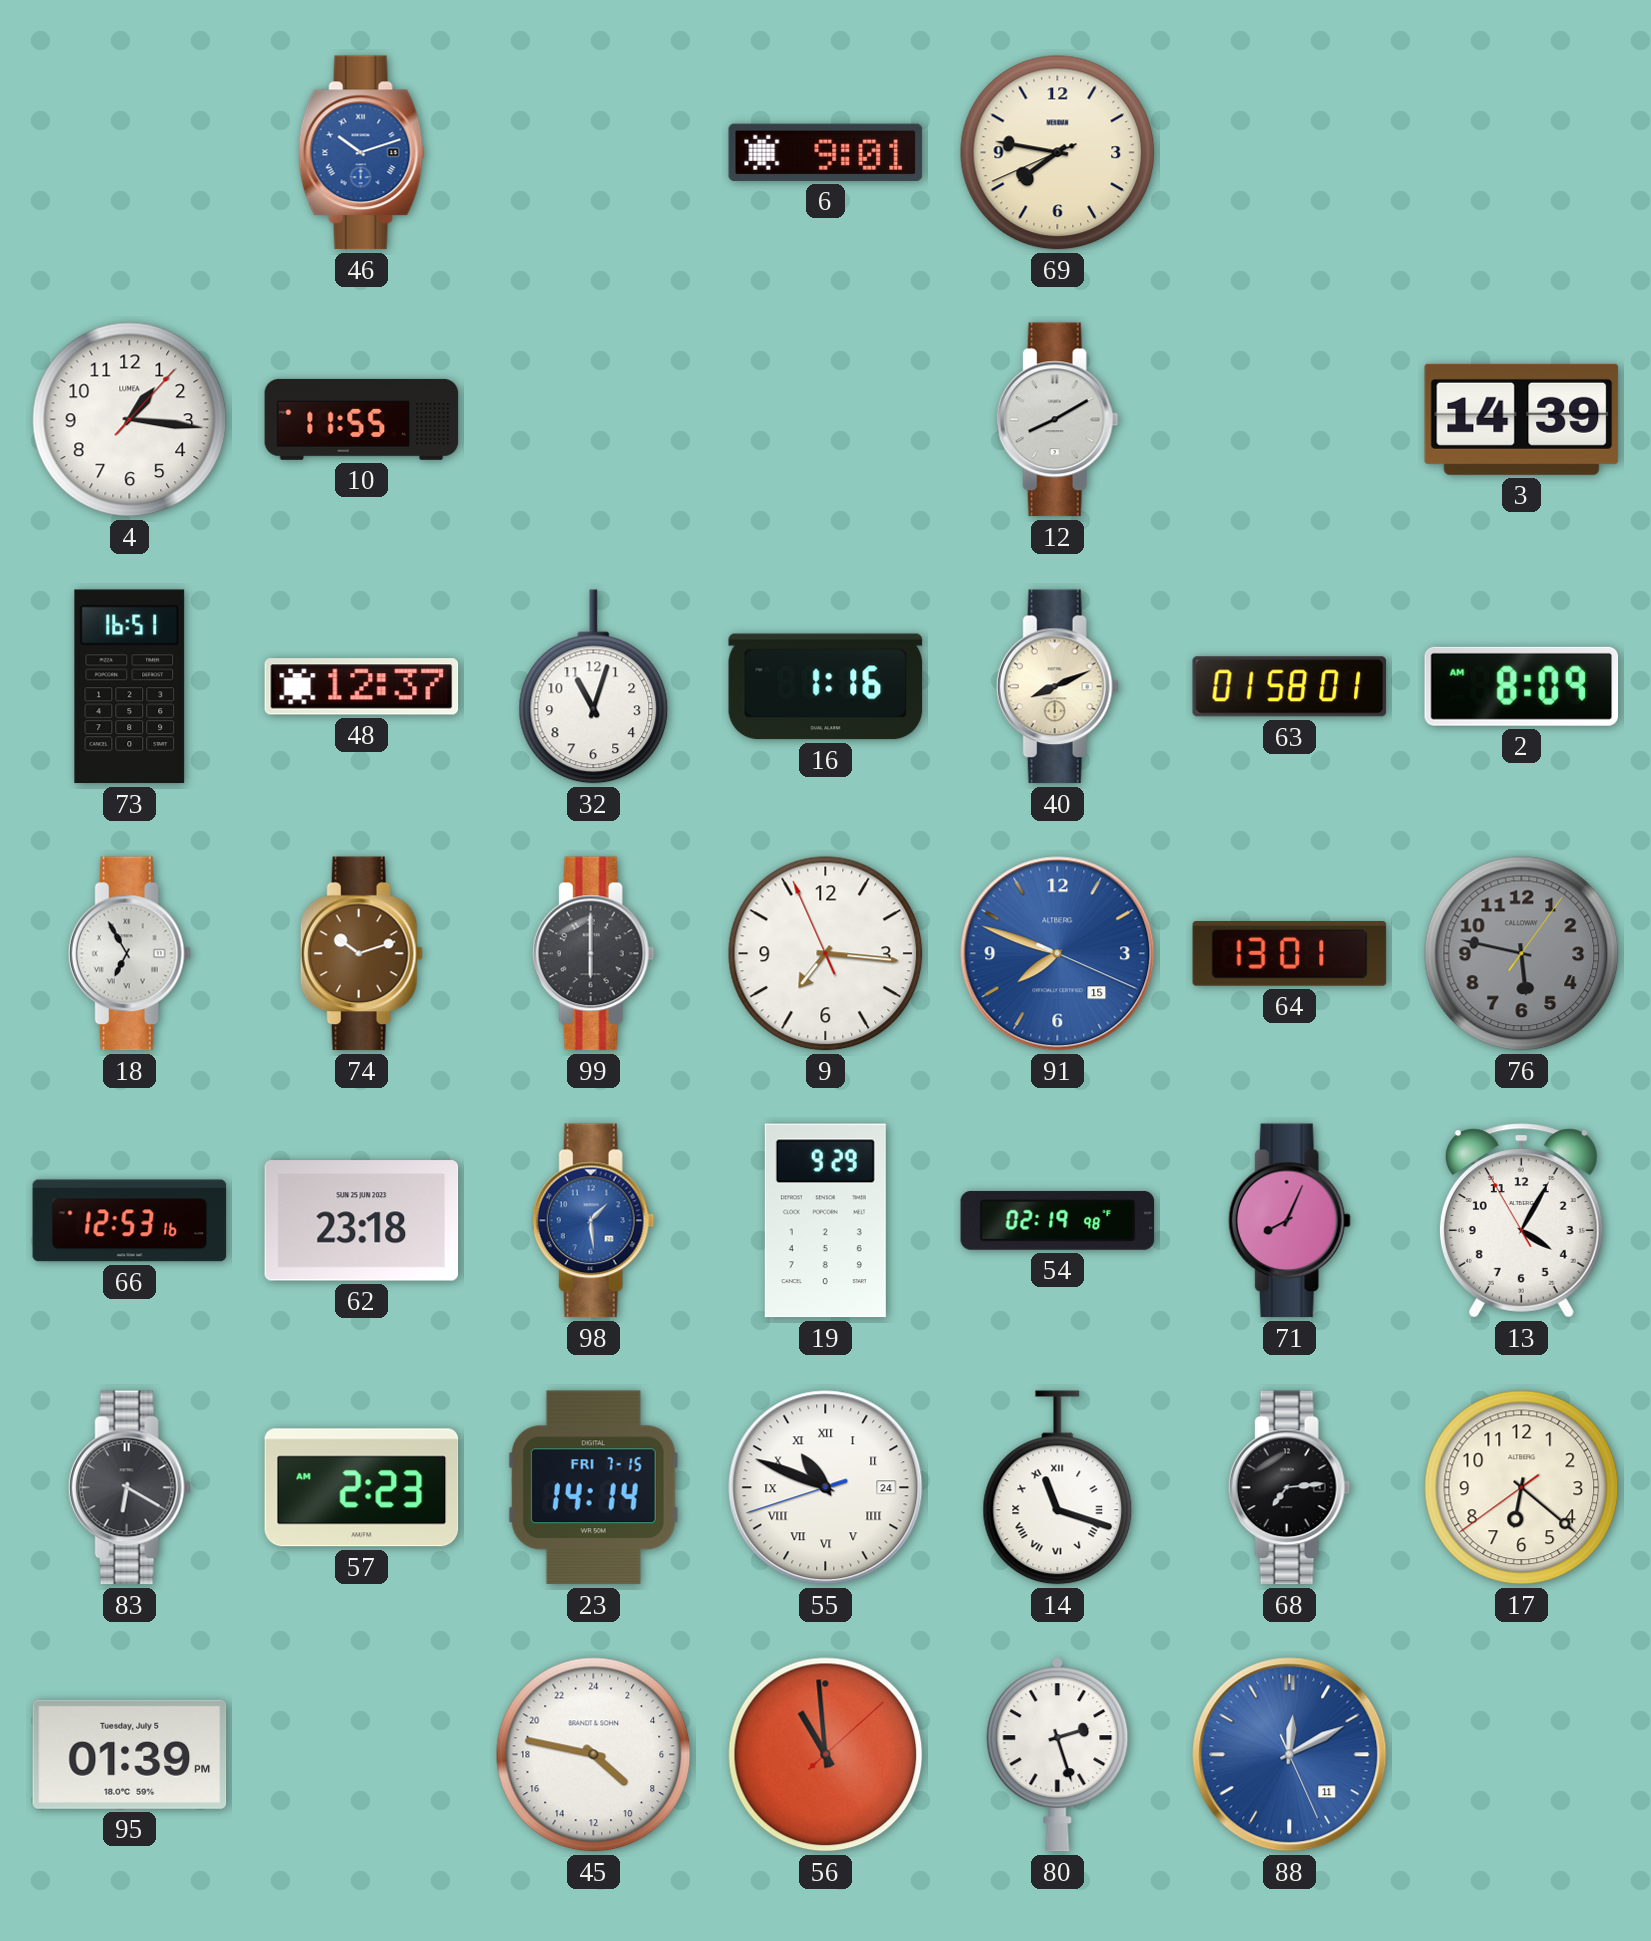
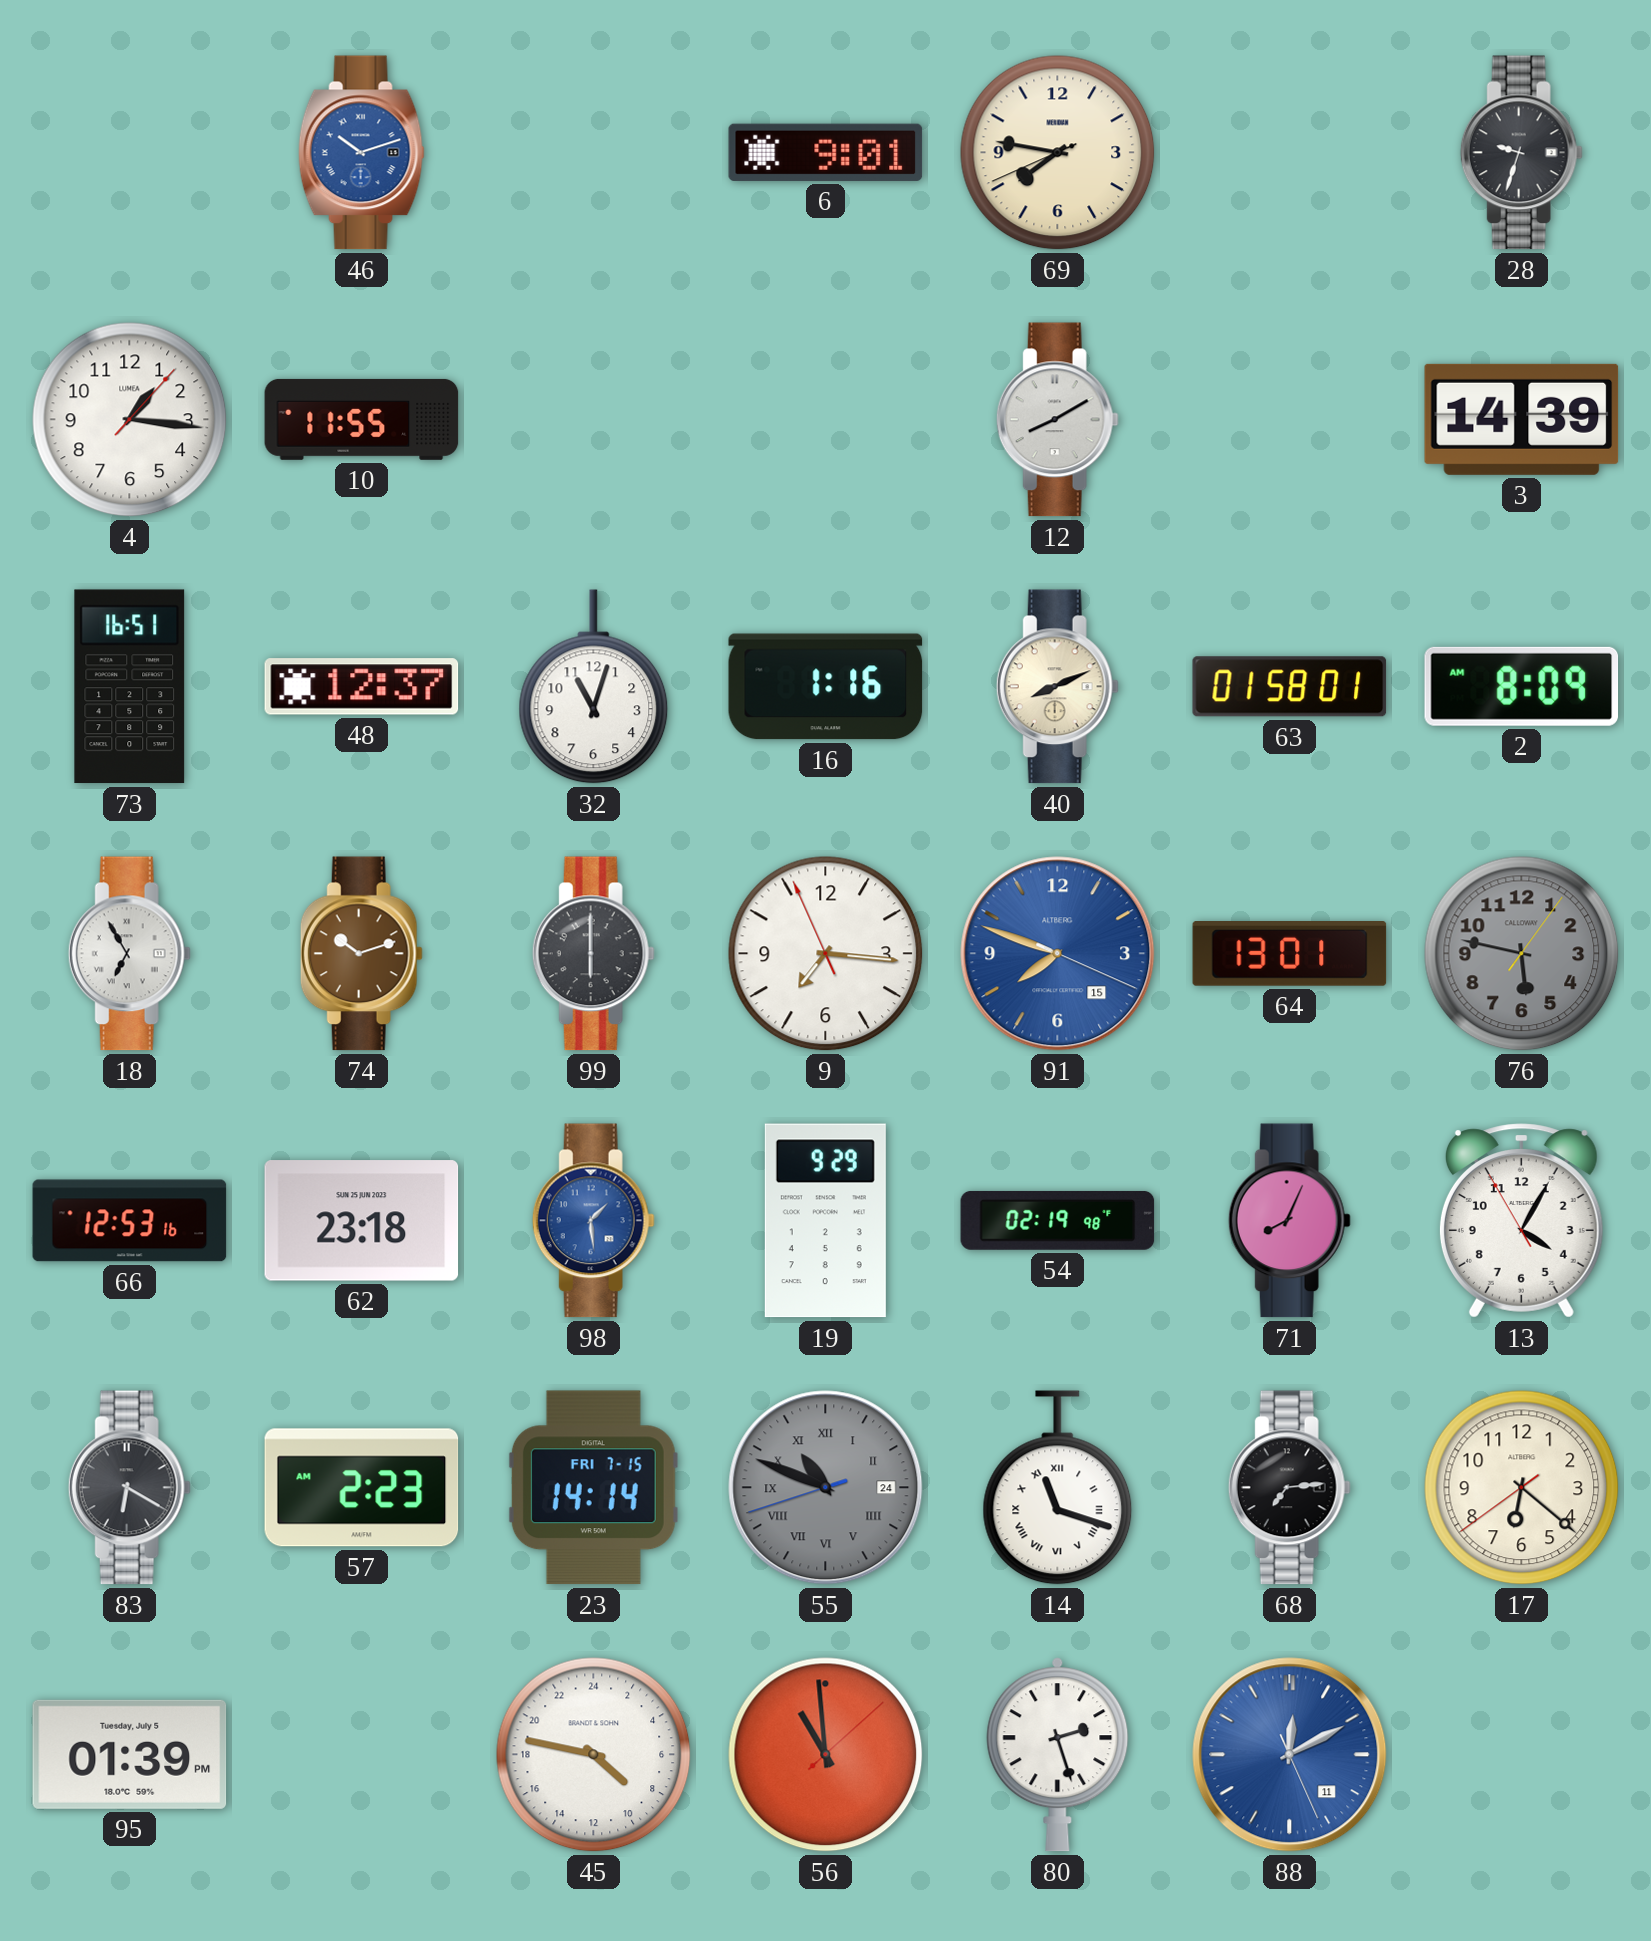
28: none -> 9:33 (1521, 153)
55 dial: white -> grey (826, 1488)
